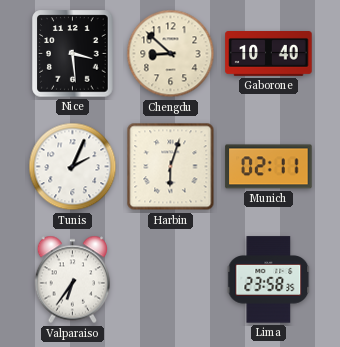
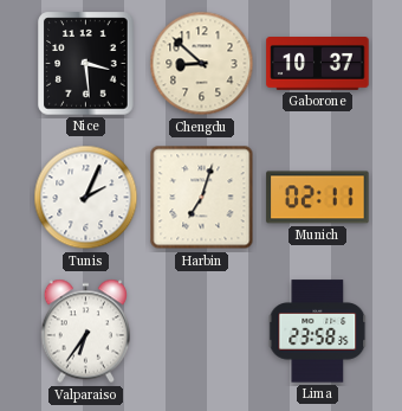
Gaborone: 10:40 -> 10:37 (318, 64)
Harbin: 6:03 -> 7:03 (202, 198)
